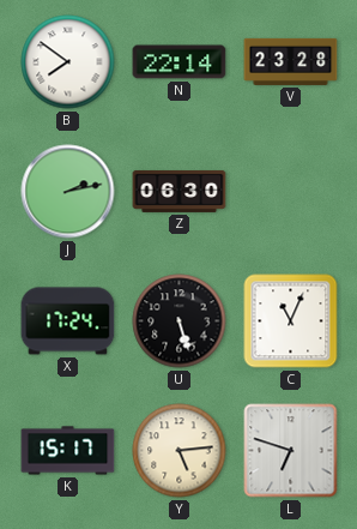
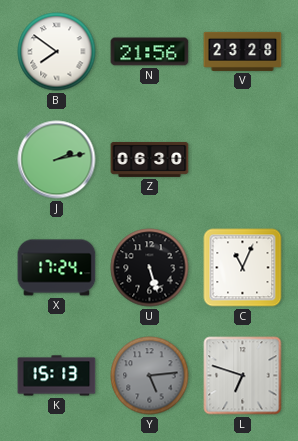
N: 22:14 -> 21:56 (150, 52)
K: 15:17 -> 15:13 (57, 376)
Y dial: cream -> grey (150, 376)
